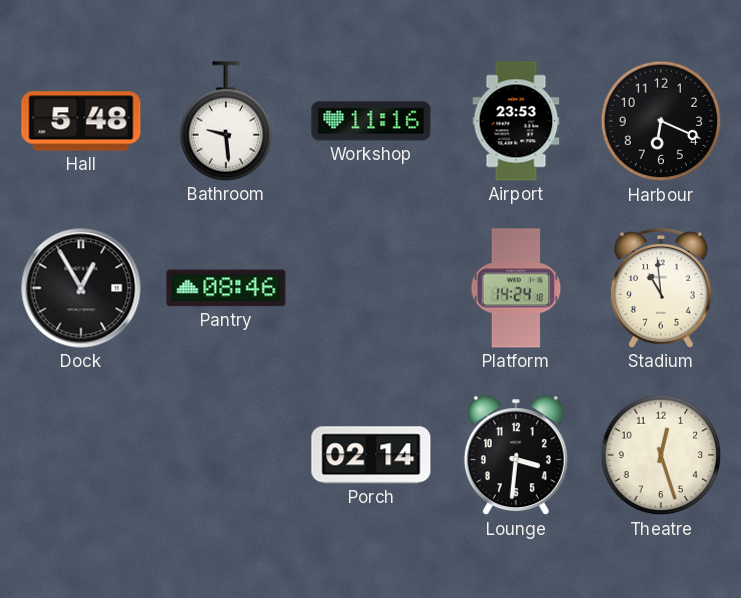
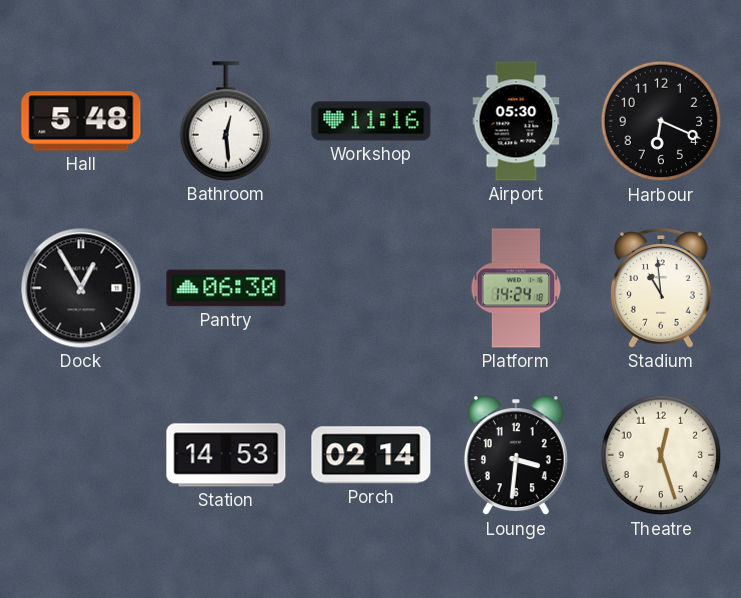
Bathroom: 9:29 -> 12:29 (226, 121)
Airport: 23:53 -> 05:30 (516, 121)
Pantry: 08:46 -> 06:30 (226, 288)
Station: none -> 14:53 (226, 455)
